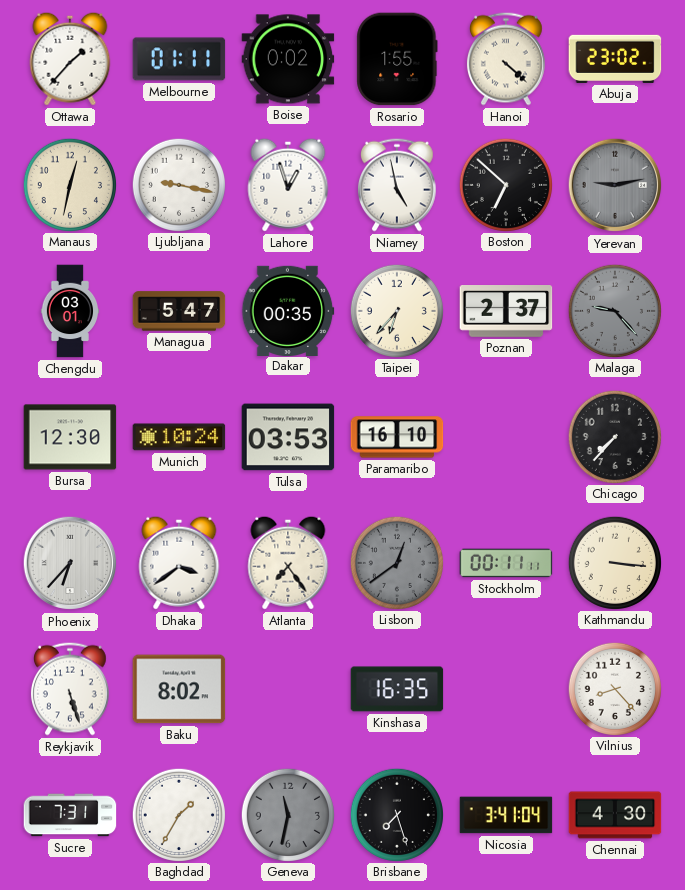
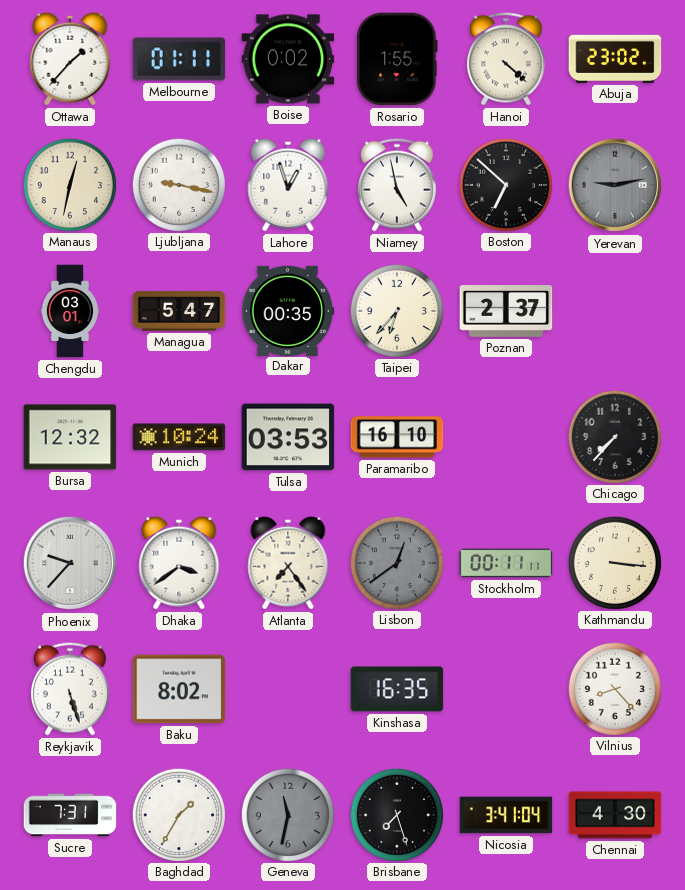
Malaga: 9:23 -> none (614, 310)
Bursa: 12:30 -> 12:32 (70, 437)
Phoenix: 6:37 -> 9:37 (70, 563)
